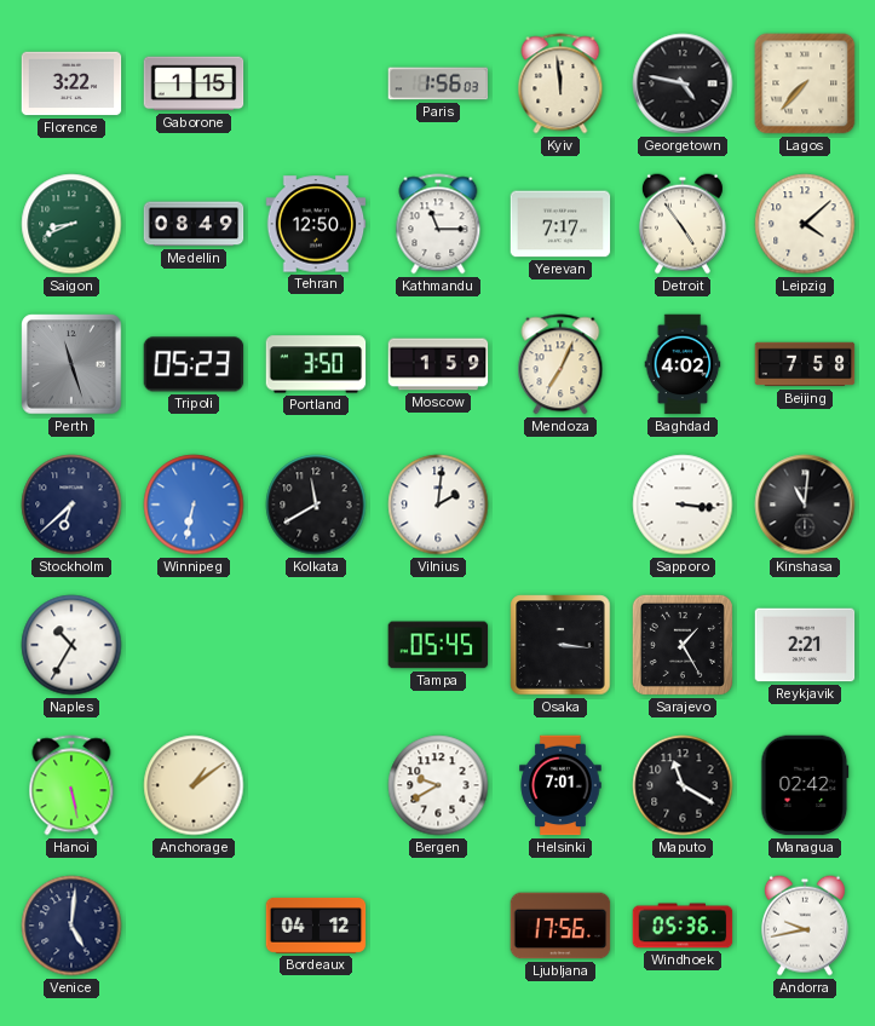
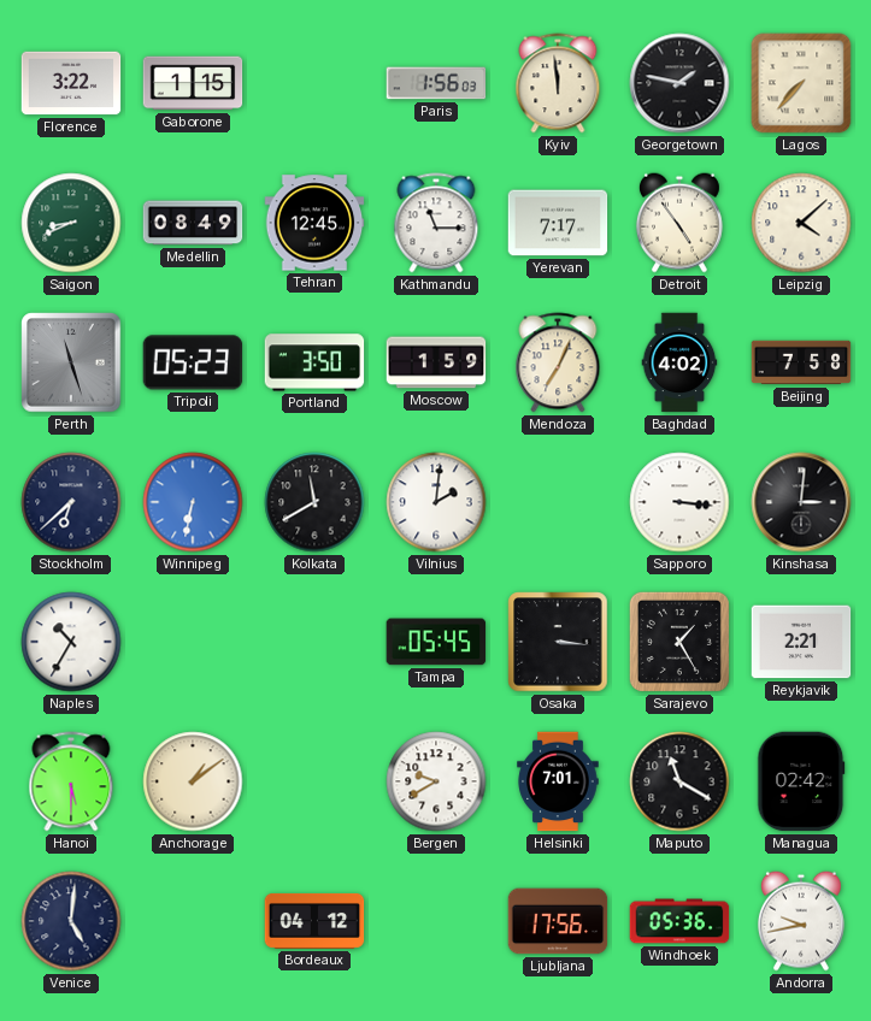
Georgetown: 4:47 -> 1:47 (679, 83)
Tehran: 12:50 -> 12:45 (314, 223)
Kinshasa: 11:01 -> 3:01 (801, 502)
Hanoi: 5:28 -> 5:30 (71, 781)
